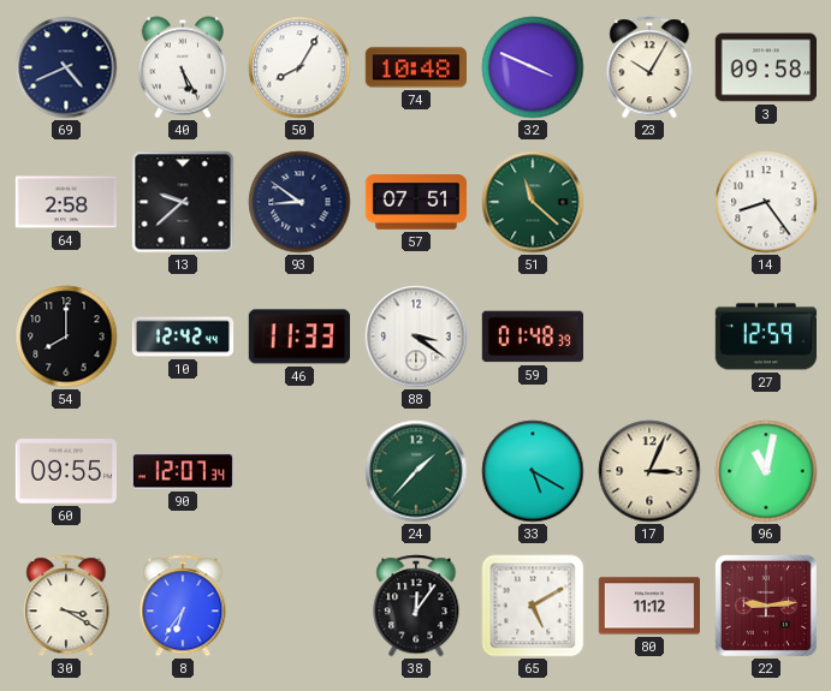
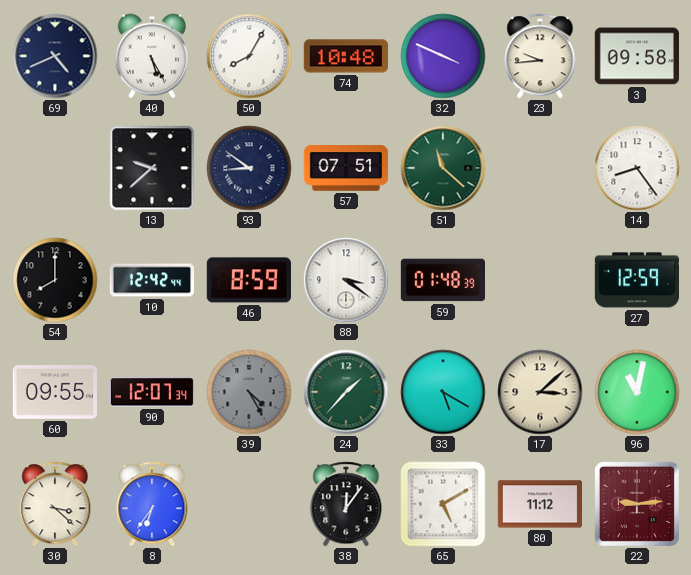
23: 10:05 -> 9:44 (540, 56)
64: 2:58 -> none (65, 202)
46: 11:33 -> 8:59 (249, 280)
39: none -> 4:25 (249, 392)
17: 3:04 -> 3:08 (540, 392)
30: 3:20 -> 3:22 (55, 504)
